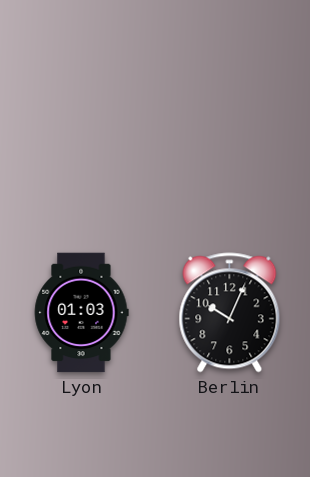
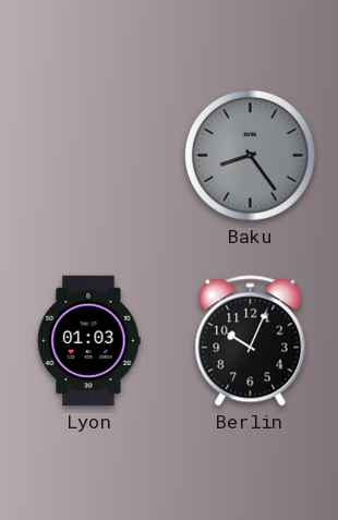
Baku: none -> 8:24 (250, 155)
